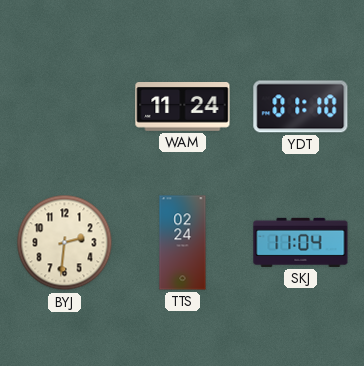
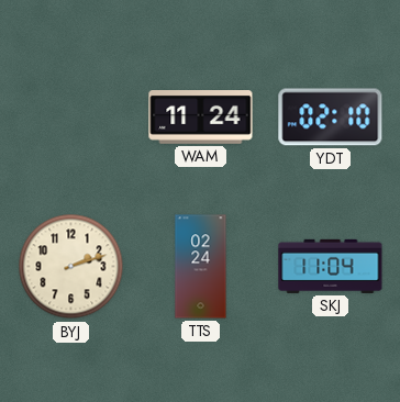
YDT: 01:10 -> 02:10 (331, 118)
BYJ: 2:31 -> 2:12 (71, 267)
